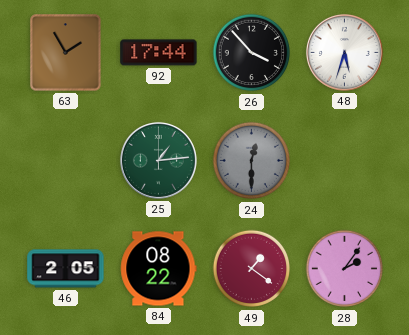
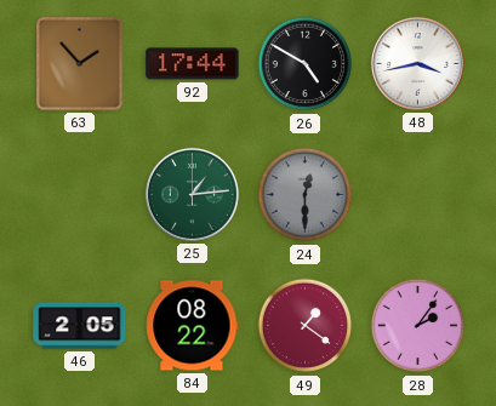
63: 1:55 -> 1:53 (80, 64)
26: 3:53 -> 4:50 (306, 64)
48: 5:33 -> 3:43 (417, 63)
